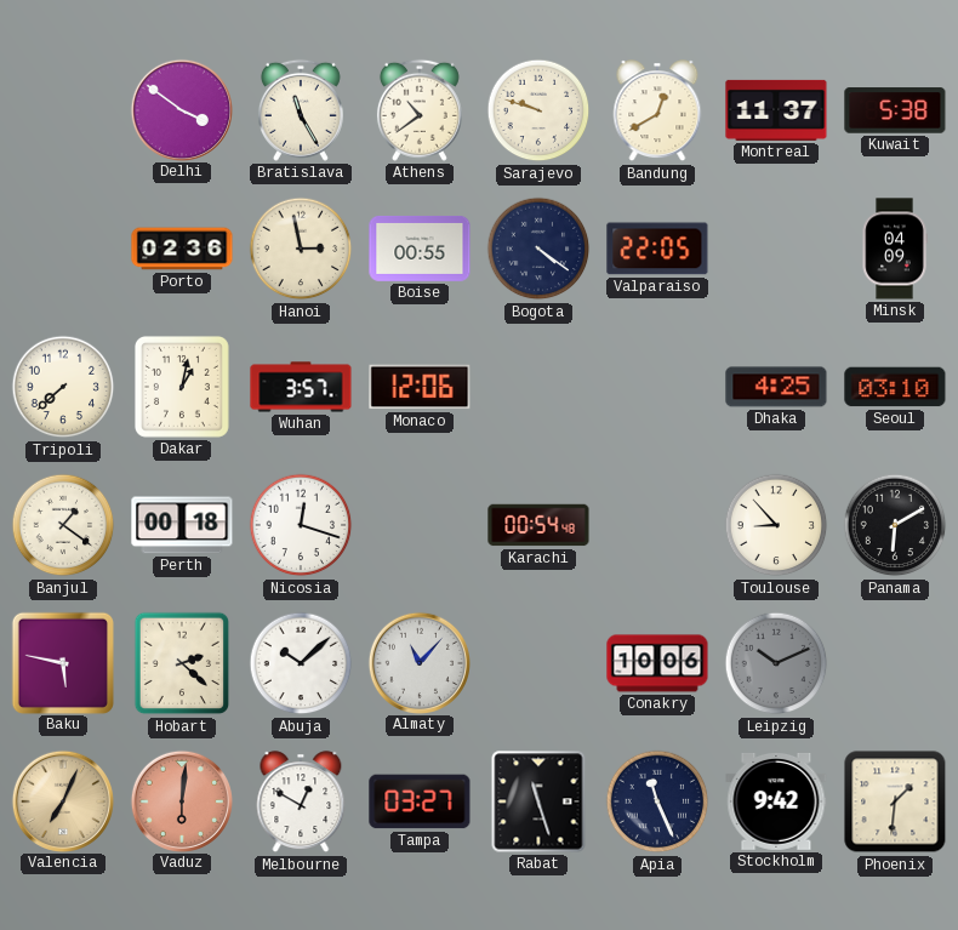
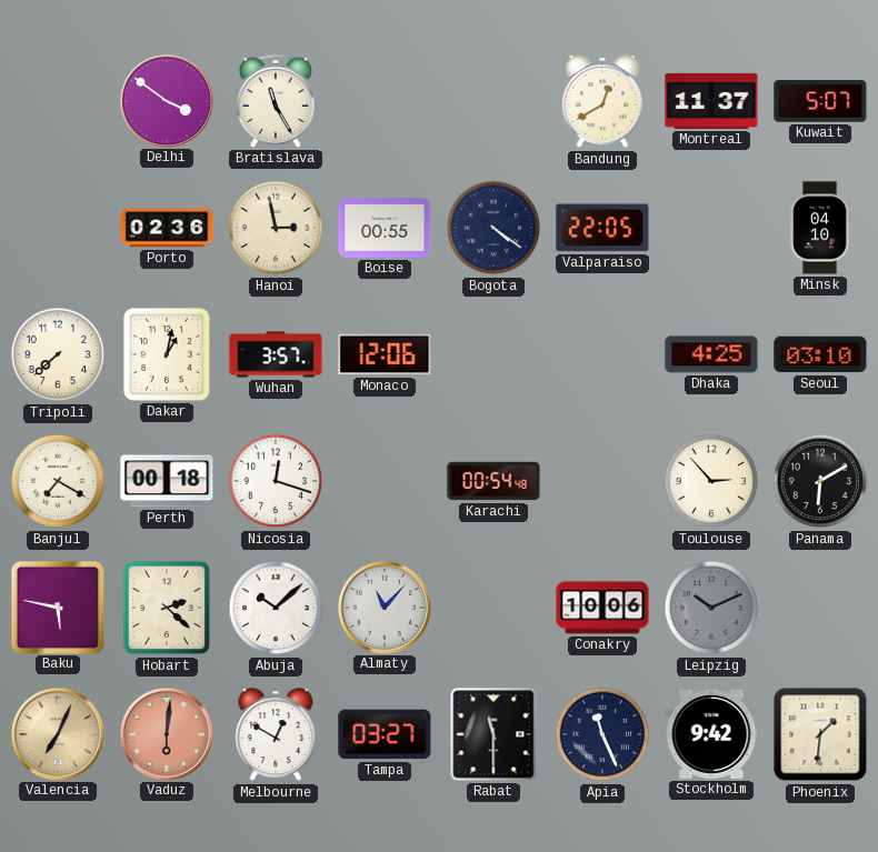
Athens: 10:39 -> none (420, 110)
Sarajevo: 9:48 -> none (538, 110)
Kuwait: 5:38 -> 5:07 (820, 101)
Minsk: 04:09 -> 04:10 (820, 228)
Banjul: 1:21 -> 7:20 (58, 481)
Toulouse: 8:53 -> 2:53 (711, 481)
Rabat: 11:27 -> 11:30 (493, 734)
